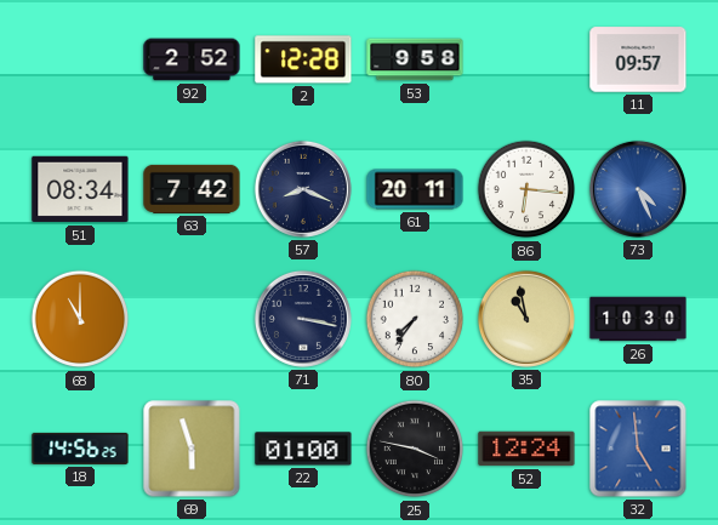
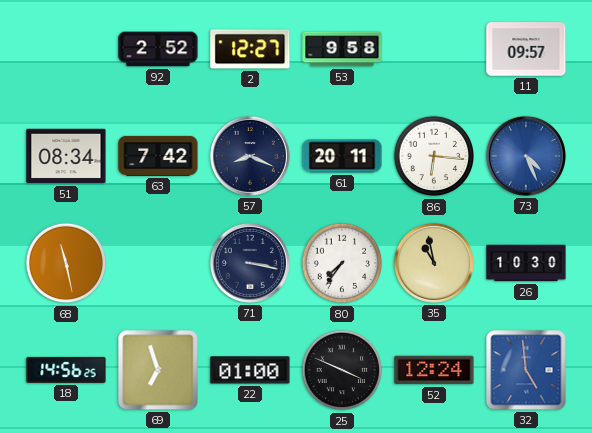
2: 12:28 -> 12:27 (250, 49)
68: 11:00 -> 11:28 (66, 263)
69: 5:57 -> 6:57 (158, 370)
25: 3:47 -> 3:49 (342, 370)
